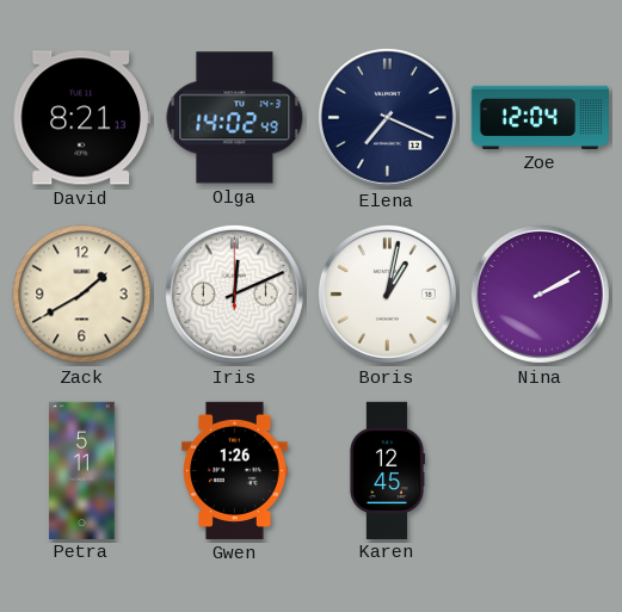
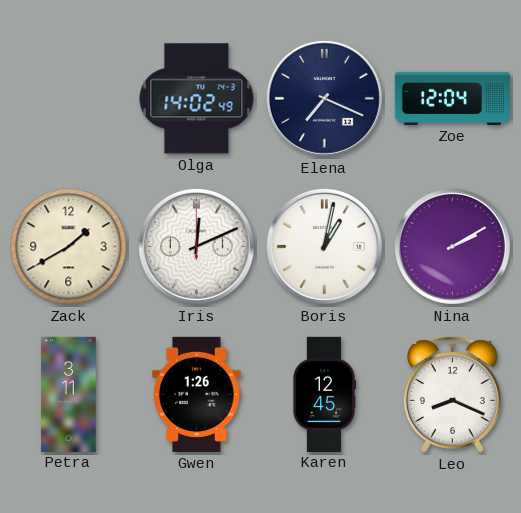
David: 8:21 -> none (81, 118)
Petra: 5:11 -> 3:11 (69, 394)
Leo: none -> 8:19 (452, 395)
